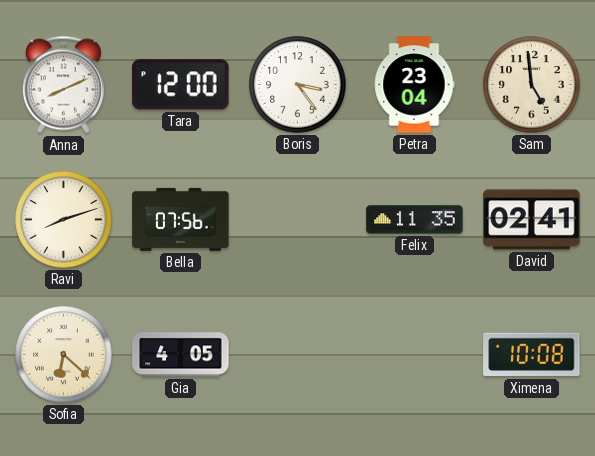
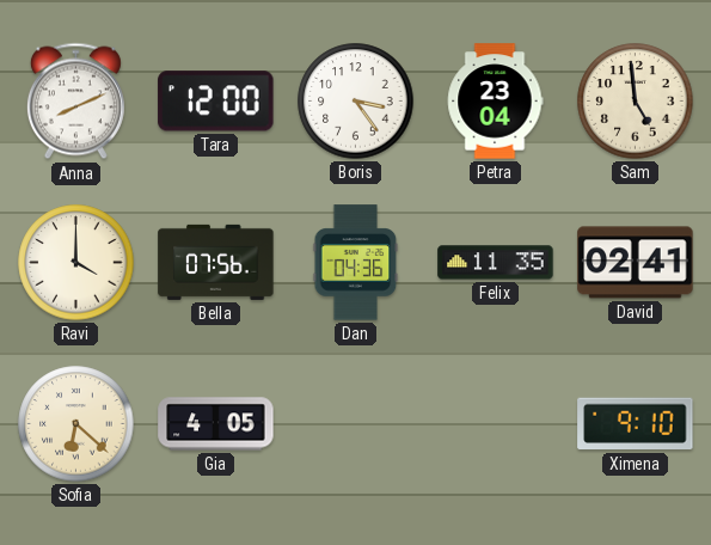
Ravi: 8:12 -> 4:00 (76, 263)
Dan: none -> 04:36 (356, 263)
Ximena: 10:08 -> 9:10 (636, 424)
